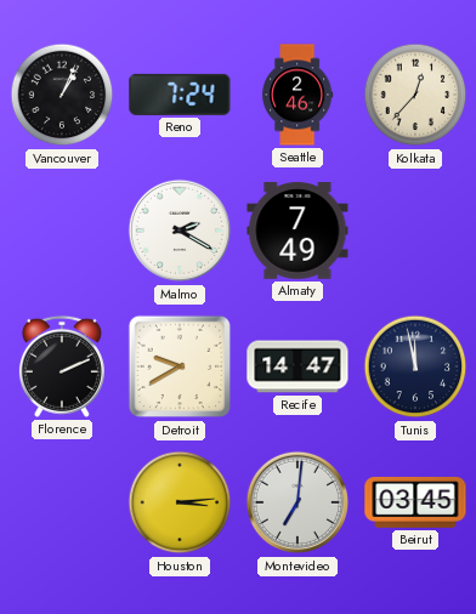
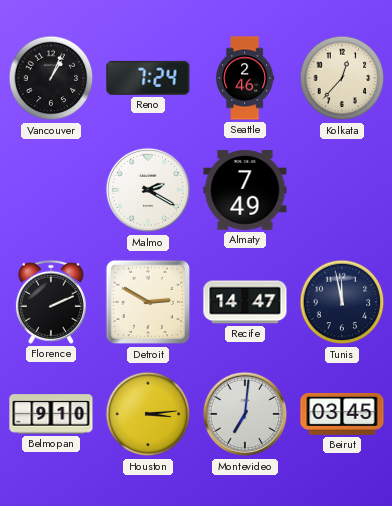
Detroit: 9:40 -> 2:50 (148, 302)
Belmopan: none -> 9:10 (51, 414)
